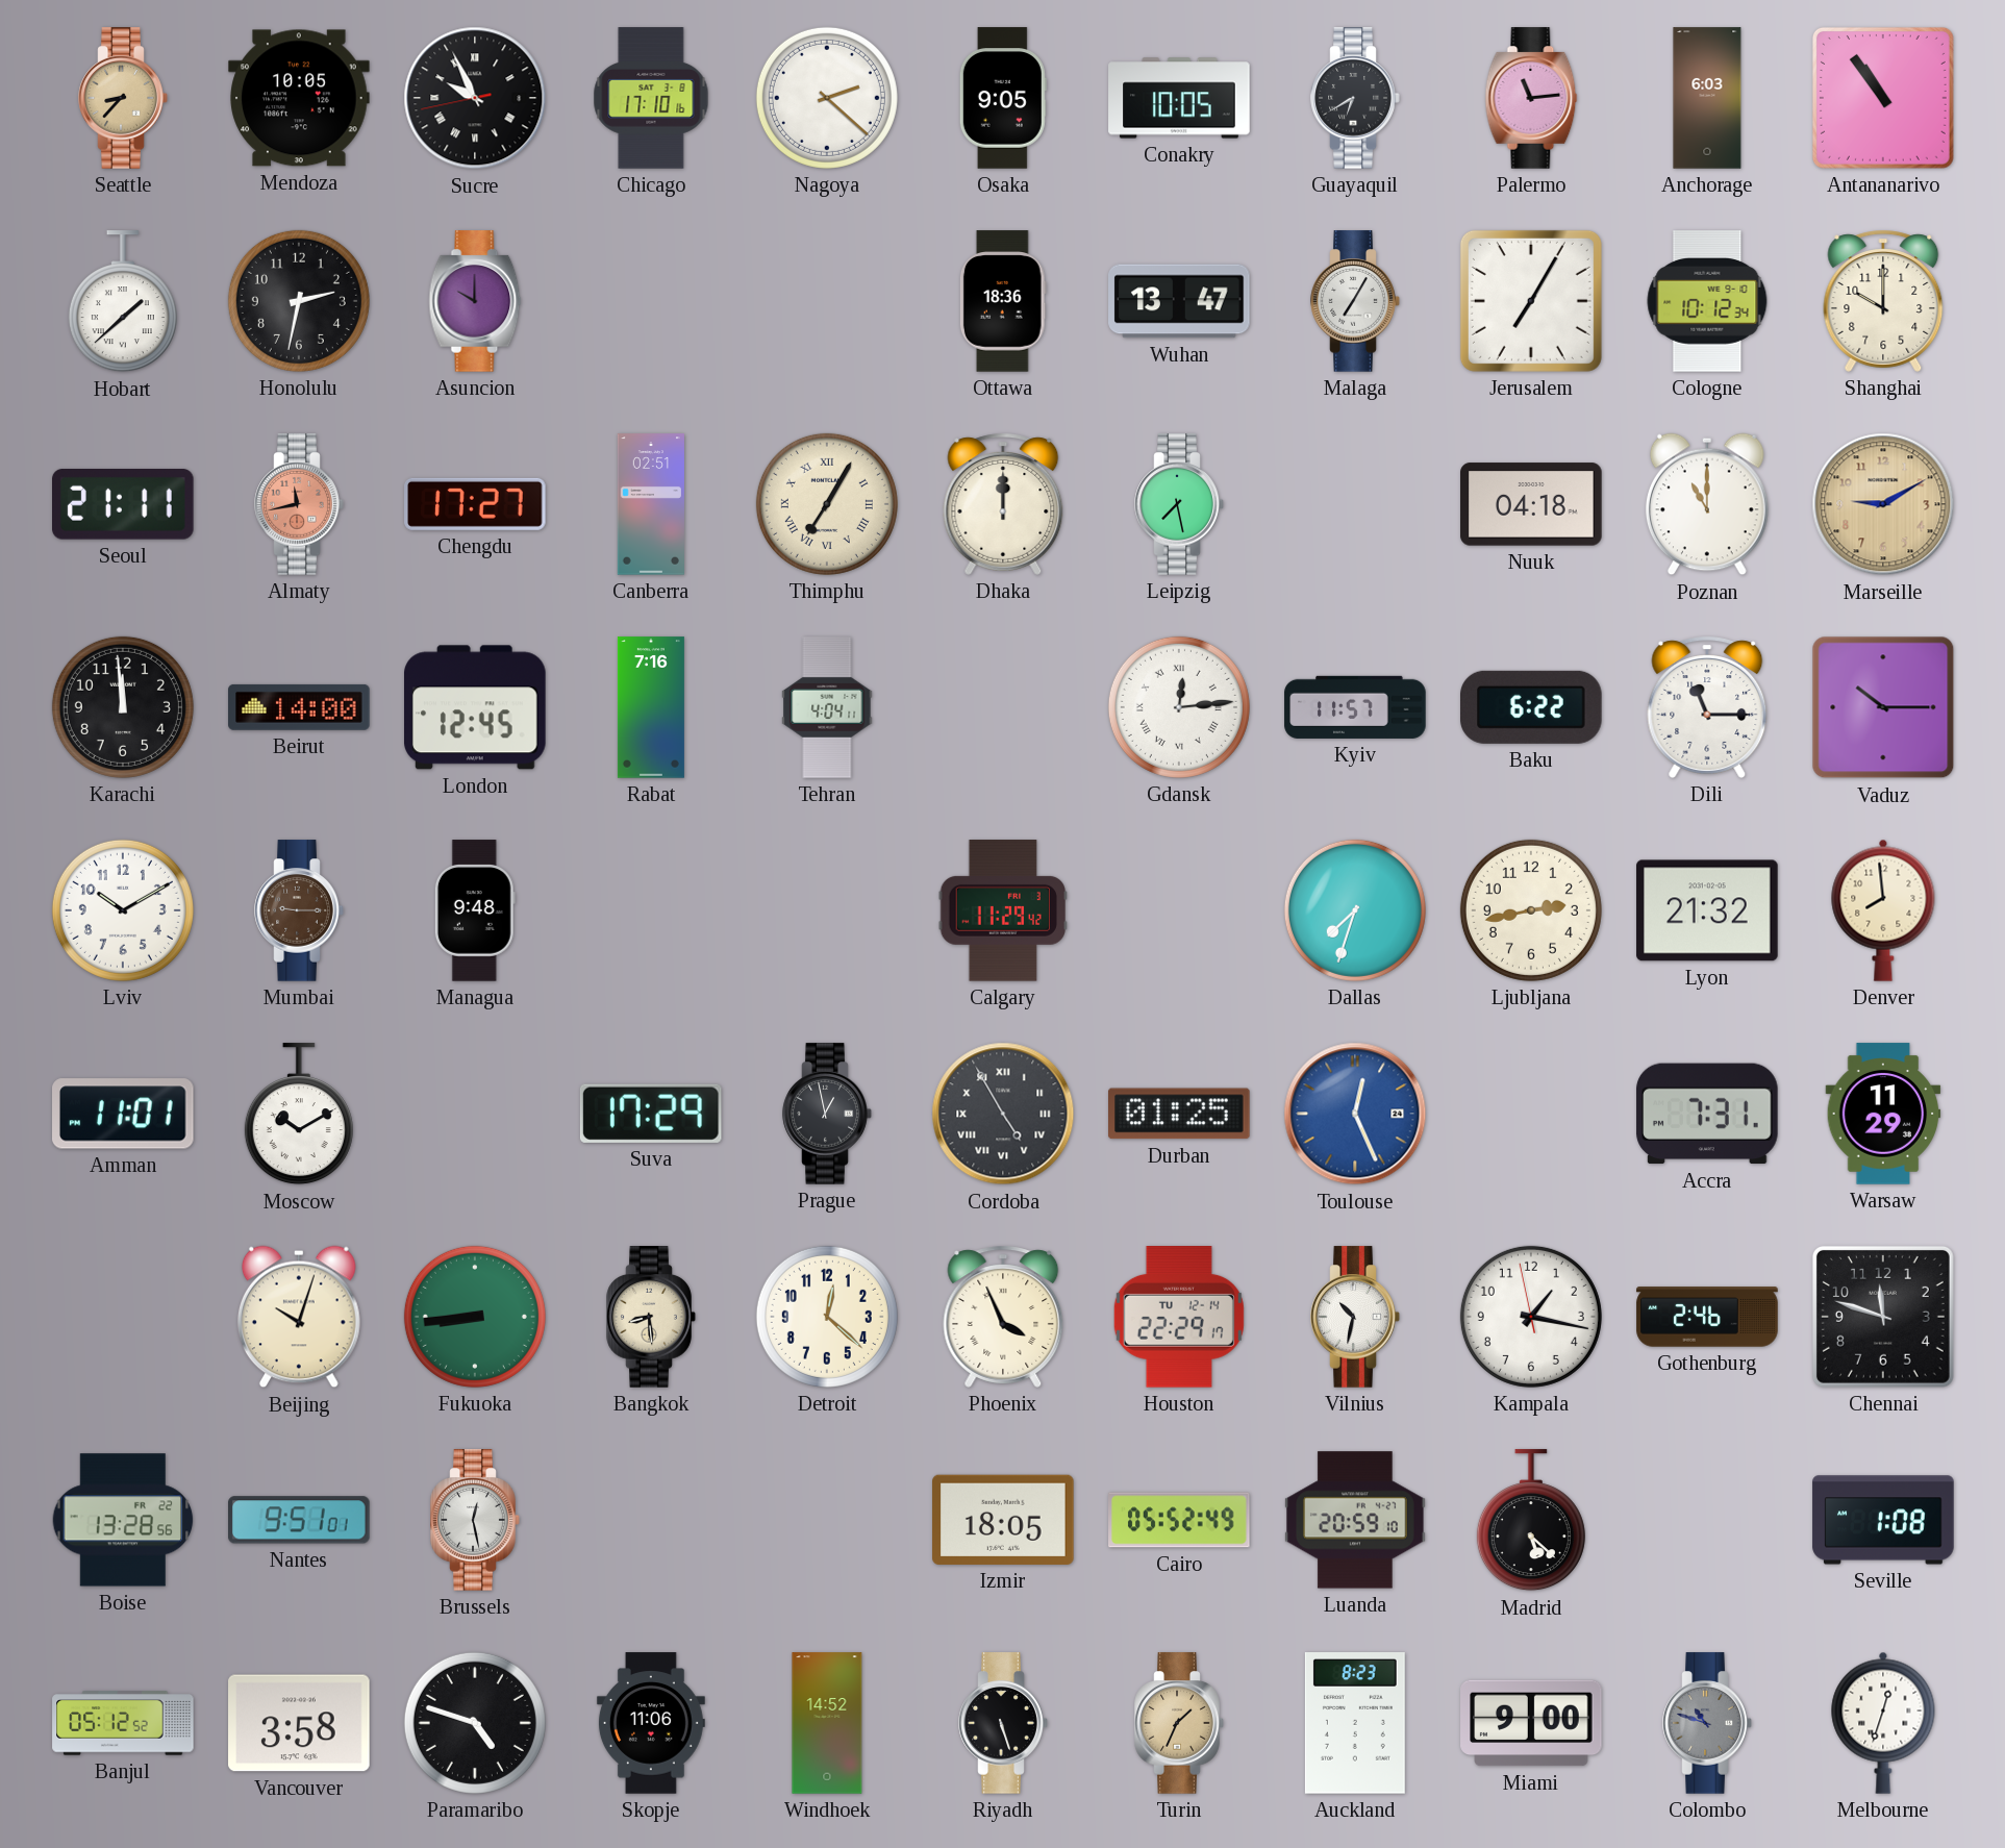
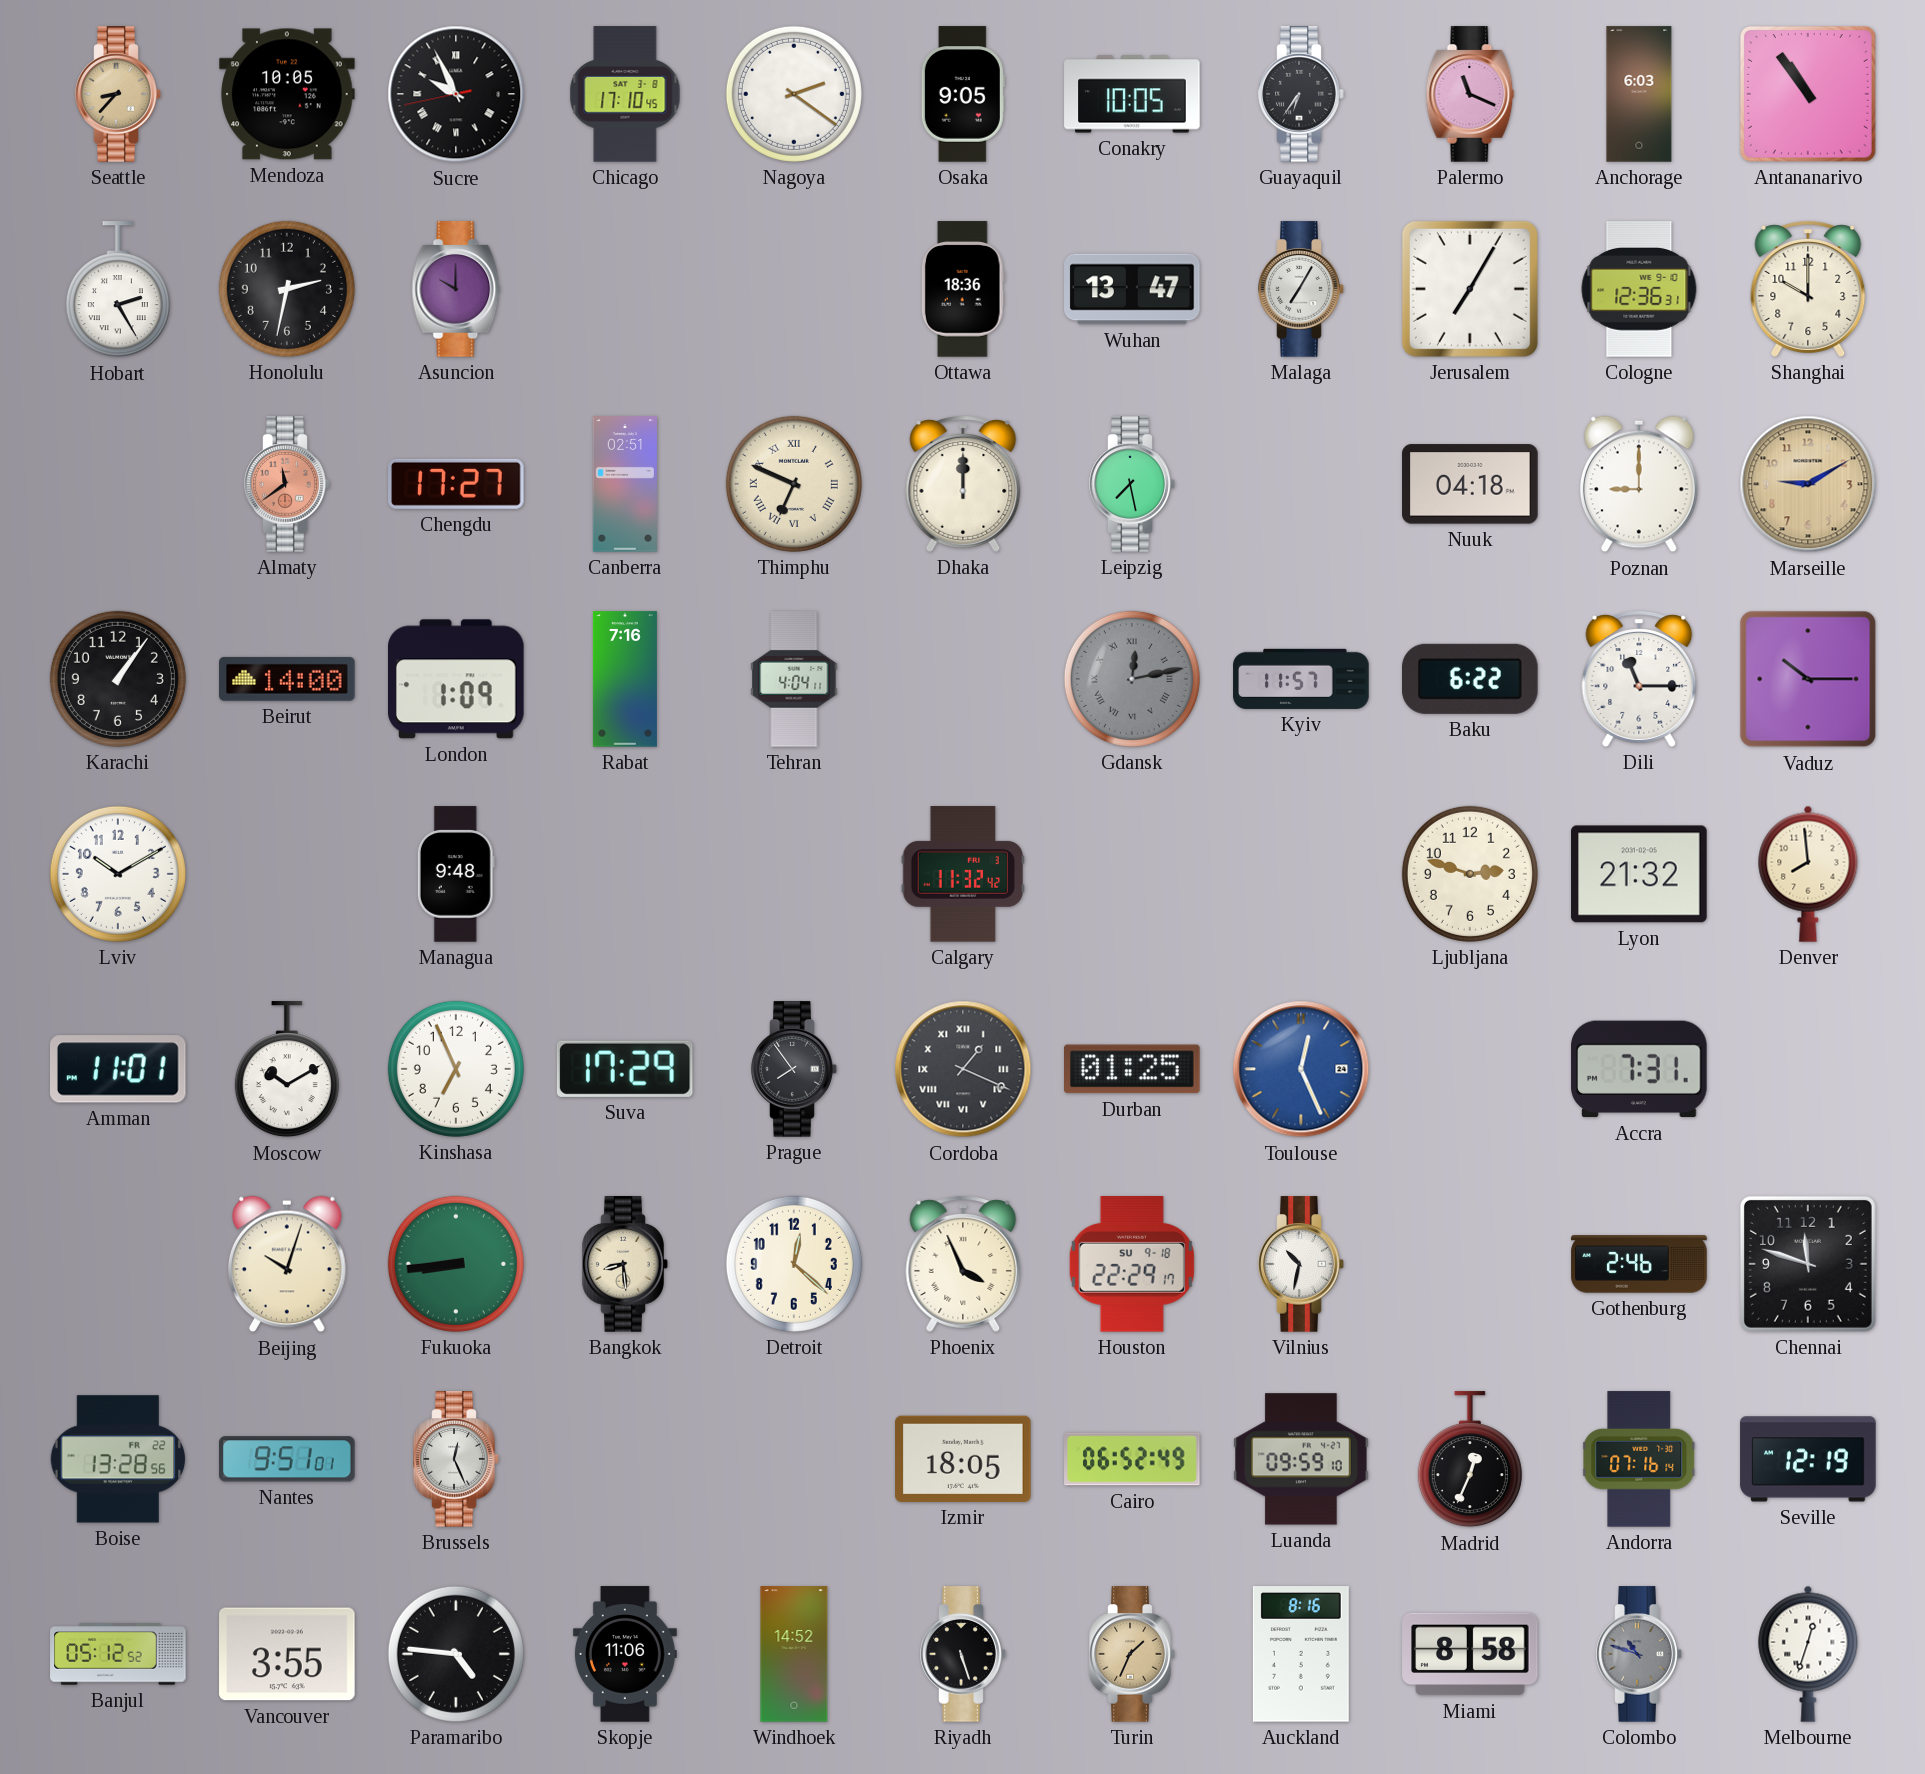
Chicago: 17:10:16 -> 17:10:45 (625, 94)
Nagoya: 2:22 -> 2:21 (794, 94)
Guayaquil: 6:40 -> 6:36 (1301, 94)
Palermo: 11:14 -> 11:19 (1470, 94)
Hobart: 1:38 -> 2:25 (118, 290)
Cologne: 10:12 -> 12:36 (1639, 289)
Seoul: 21:11 -> none (124, 505)
Almaty: 11:43 -> 11:39 (287, 484)
Thimphu: 7:05 -> 6:49 (794, 484)
Poznan: 11:00 -> 9:00 (1639, 484)
Karachi: 11:59 -> 1:06 (118, 679)
London: 12:45 -> 1:09 (457, 679)
Gdansk: 12:14 -> 12:13 (1132, 679)
Gdansk dial: white -> grey (1132, 679)
Mumbai: 9:15 -> none (299, 910)
Calgary: 11:29 -> 11:32 (962, 874)
Dallas: 7:33 -> none (1355, 910)
Ljubljana: 2:43 -> 2:48 (1470, 874)
Kinshasa: none -> 6:56 (456, 1069)
Prague: 12:58 -> 7:54 (794, 1069)
Cordoba: 4:55 -> 1:19 (963, 1069)
Warsaw: 11:29 -> none (1883, 1114)
Houston date: TU 12-14 -> SU 9-18 (1132, 1265)
Kampala: 1:16 -> none (1531, 1317)
Brussels: 12:28 -> 12:26 (456, 1459)
Cairo: 05:52 -> 06:52 (1132, 1459)
Luanda: 20:59 -> 09:59 (1301, 1459)
Madrid: 5:22 -> 12:34 (1470, 1460)
Andorra: none -> 07:16 (1640, 1459)
Seville: 1:08 -> 12:19 (1808, 1459)
Vancouver: 3:58 -> 3:55 (287, 1654)
Paramaribo: 4:48 -> 4:46 (456, 1654)
Auckland: 8:23 -> 8:16 (1301, 1654)
Miami: 9:00 -> 8:58 (1470, 1654)
